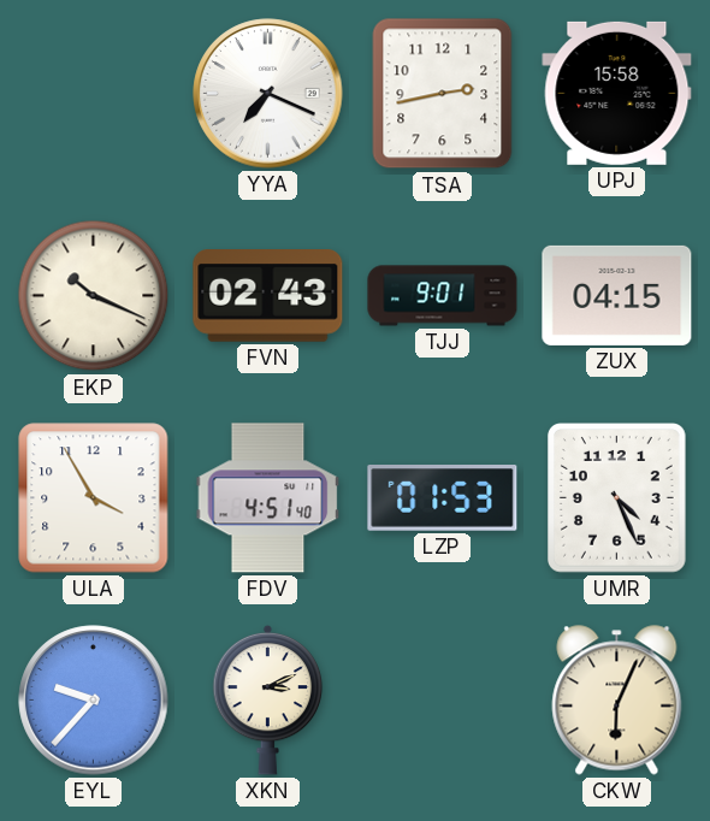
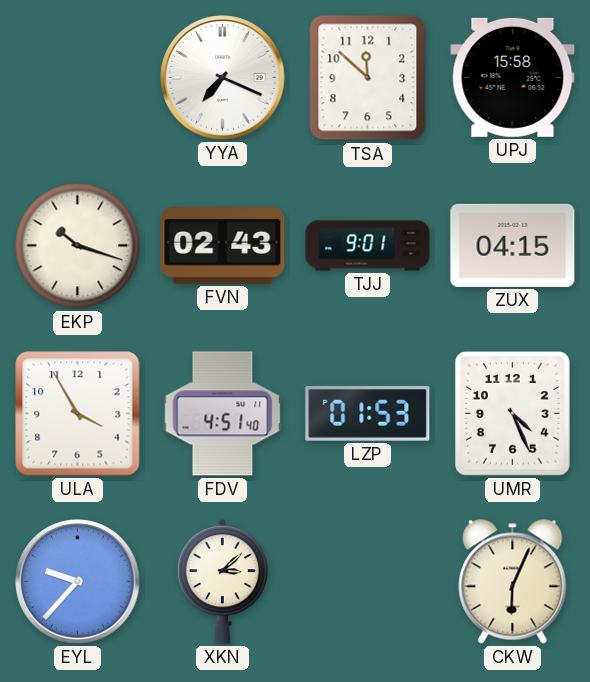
TSA: 2:43 -> 11:52 (368, 78)
EKP: 10:19 -> 10:18 (78, 246)
XKN: 3:11 -> 3:08 (223, 581)
